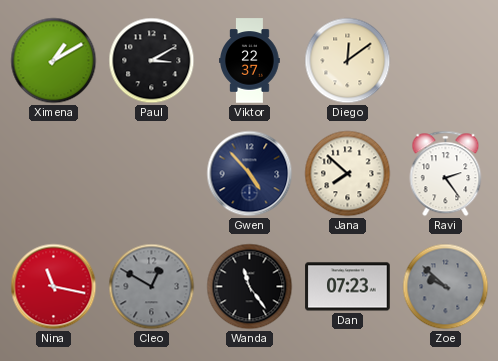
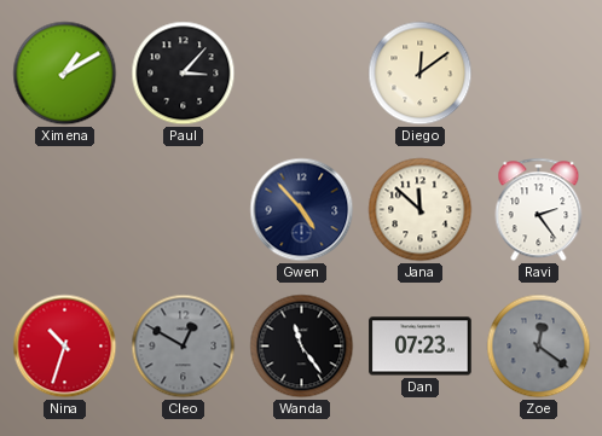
Paul: 3:10 -> 3:07 (184, 74)
Viktor: 22:37 -> none (250, 61)
Jana: 7:52 -> 11:52 (421, 210)
Nina: 11:17 -> 10:33 (65, 347)
Zoe: 9:52 -> 12:21 (539, 347)
